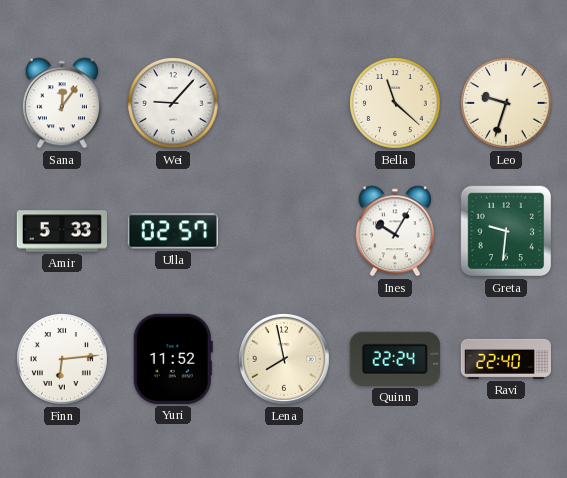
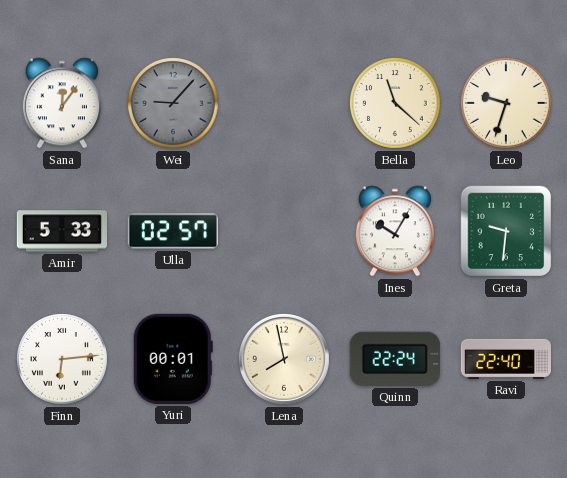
Wei dial: white -> grey (174, 104)
Yuri: 11:52 -> 00:01 (173, 359)
